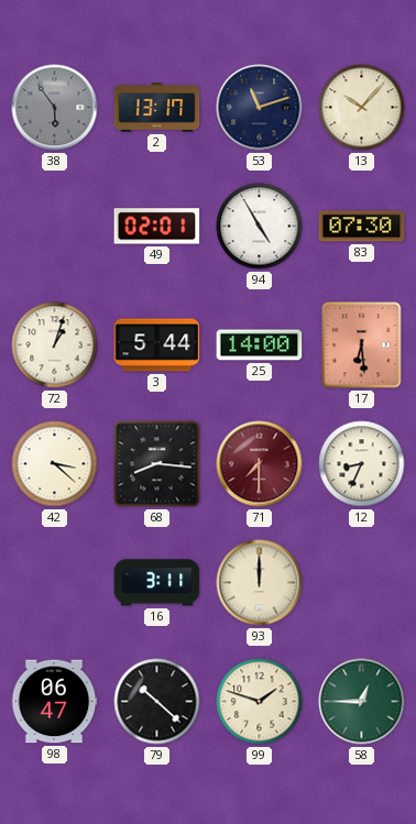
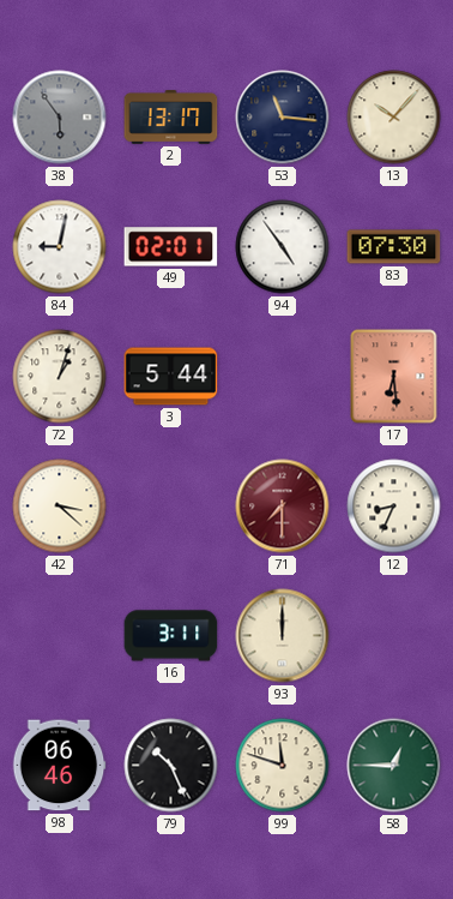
53: 11:12 -> 11:16 (283, 118)
84: none -> 9:02 (60, 247)
94: 4:55 -> 4:54 (283, 247)
25: 14:00 -> none (260, 345)
68: 8:16 -> none (157, 464)
98: 06:47 -> 06:46 (59, 766)
79: 10:22 -> 10:26 (171, 766)
99: 1:48 -> 11:48 (283, 766)
